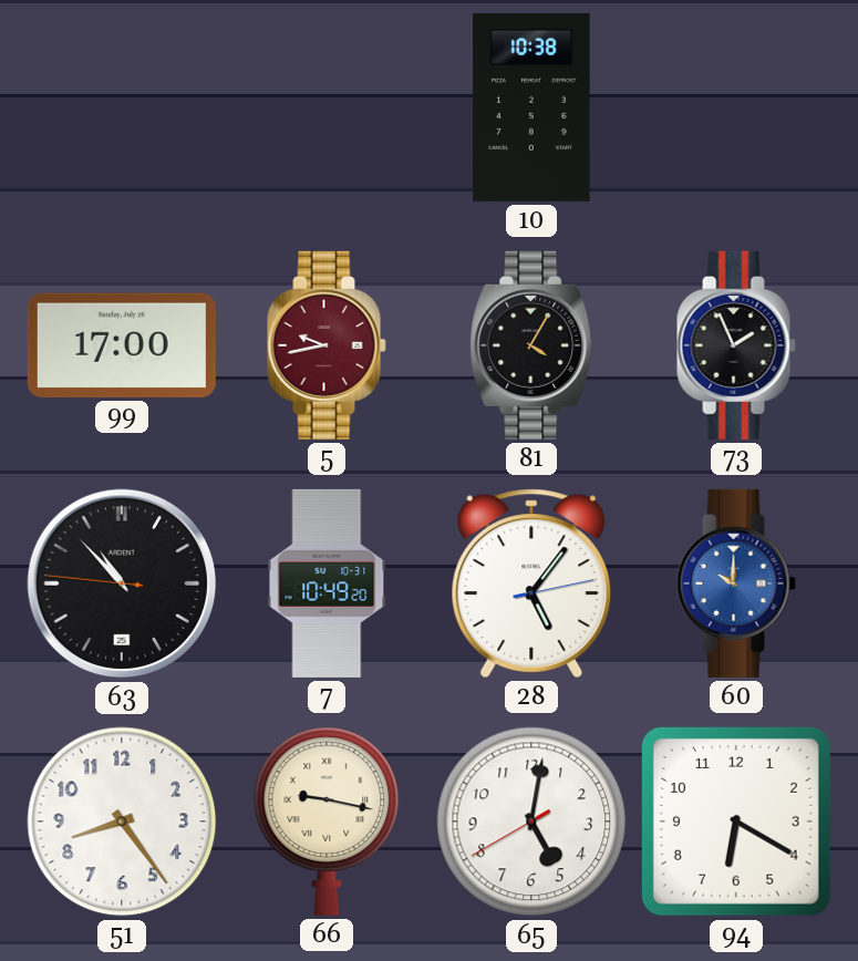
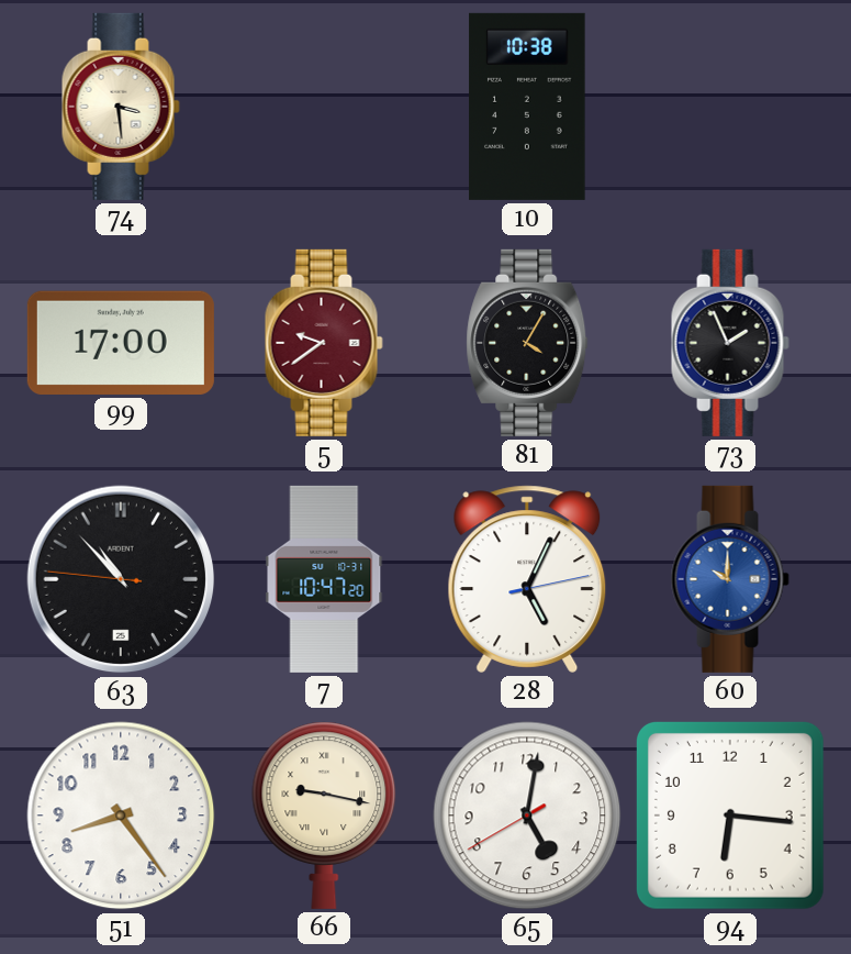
74: none -> 3:29 (121, 107)
5: 9:43 -> 9:39 (324, 343)
7: 10:49 -> 10:47 (324, 579)
28: 5:06 -> 5:04 (527, 579)
94: 6:20 -> 6:16 (730, 816)
